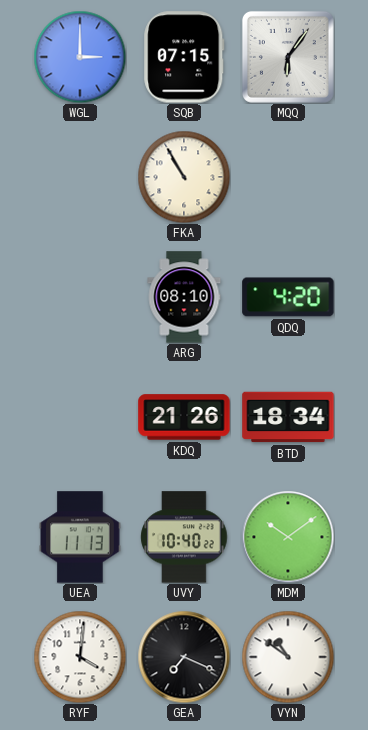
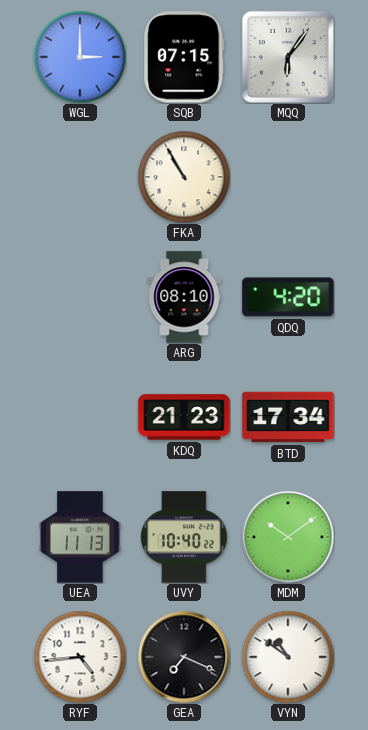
KDQ: 21:26 -> 21:23 (184, 417)
BTD: 18:34 -> 17:34 (288, 417)
RYF: 4:01 -> 4:44 (80, 657)
